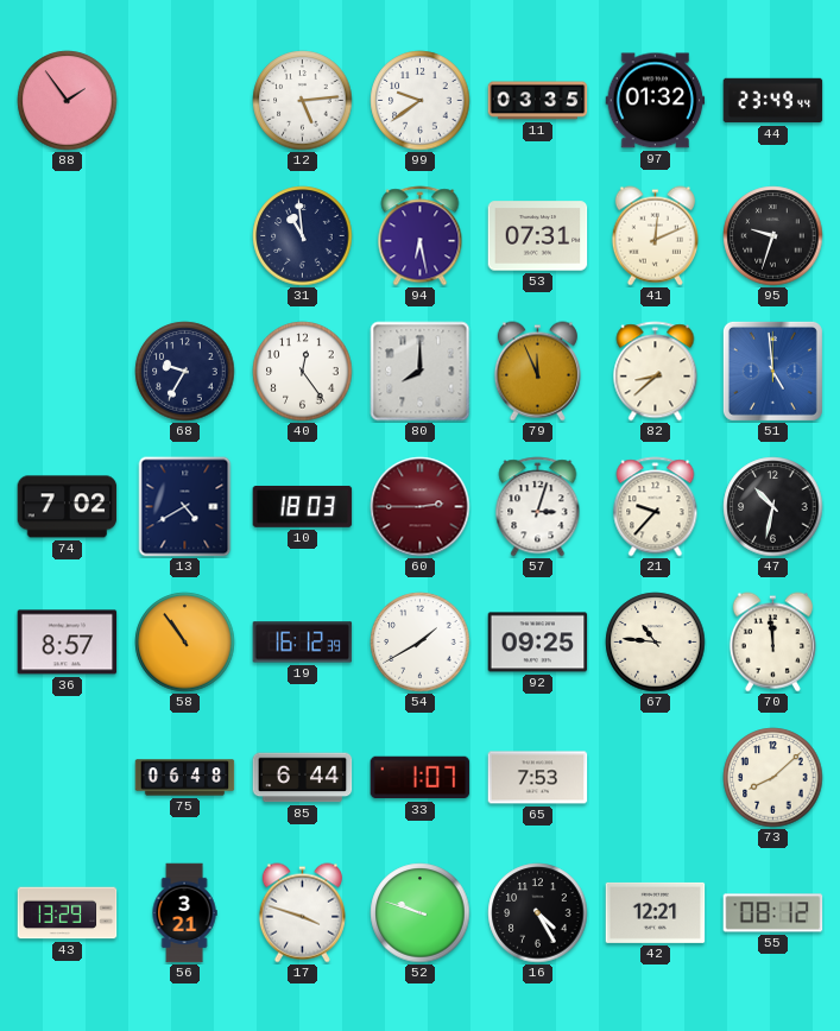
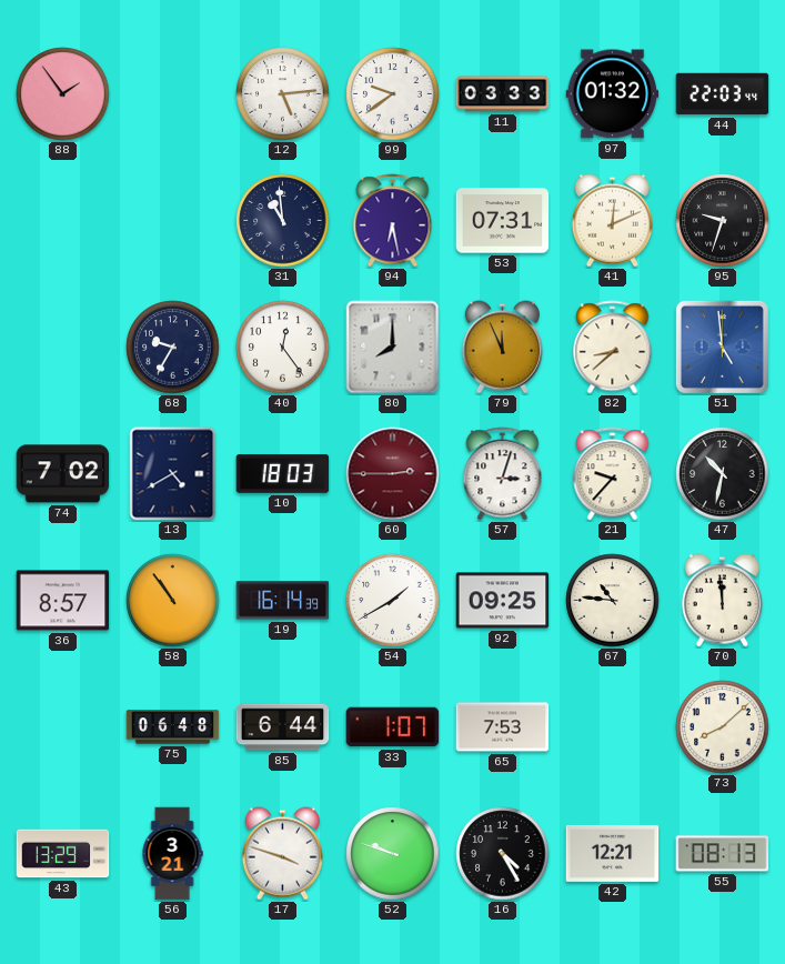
11: 03:35 -> 03:33 (503, 94)
44: 23:49 -> 22:03 (723, 94)
19: 16:12 -> 16:14 (283, 601)
55: 08:12 -> 08:13 (723, 854)
